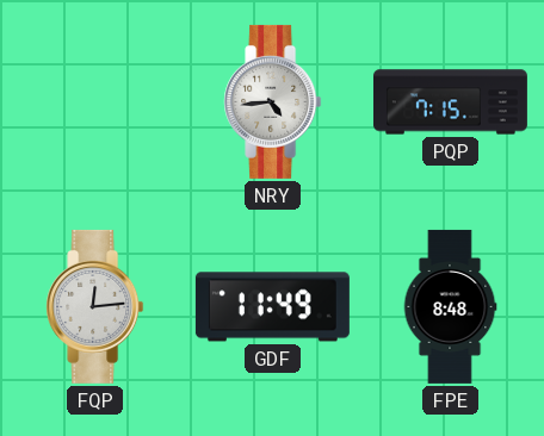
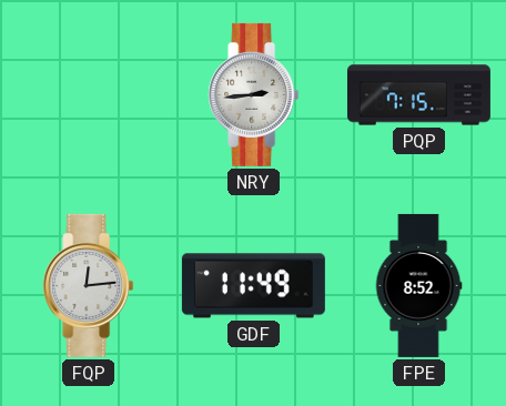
NRY: 4:44 -> 2:44 (254, 94)
FPE: 8:48 -> 8:52 (418, 285)
